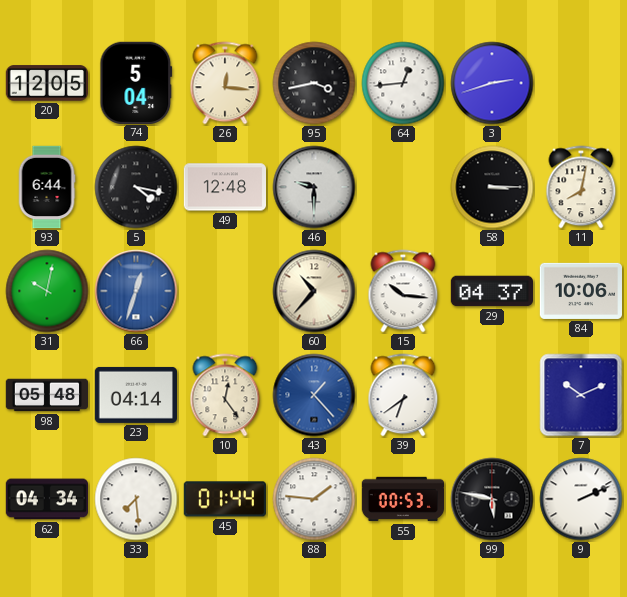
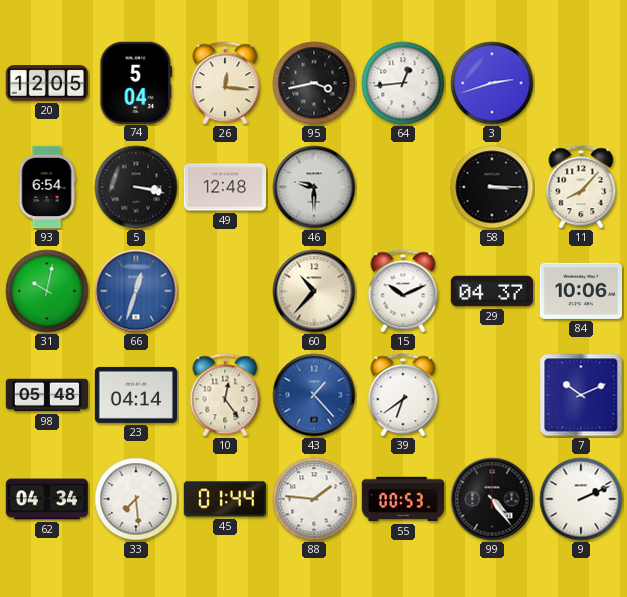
93: 6:44 -> 6:54 (47, 187)
5: 4:17 -> 3:17 (136, 187)
11: 8:02 -> 8:07 (581, 187)
15: 10:16 -> 10:11 (403, 291)
99: 5:47 -> 4:24 (492, 499)
